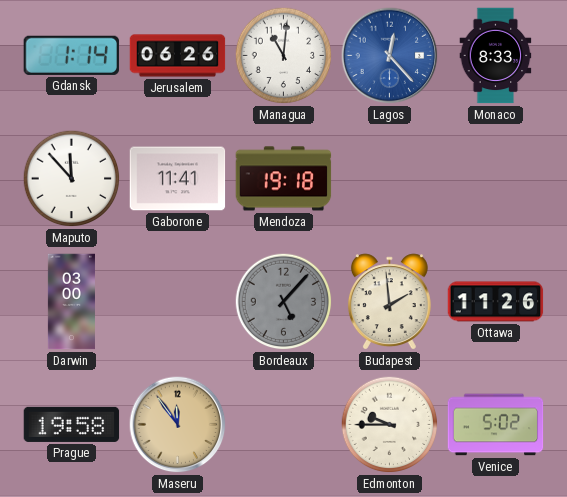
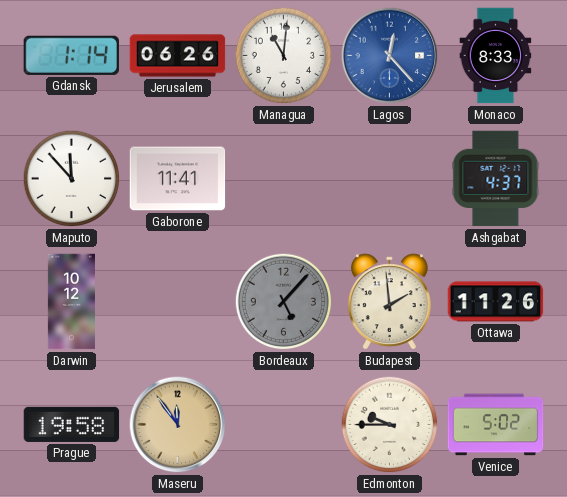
Mendoza: 19:18 -> none (284, 179)
Ashgabat: none -> 4:37 (496, 179)
Darwin: 03:00 -> 10:12 (71, 302)
